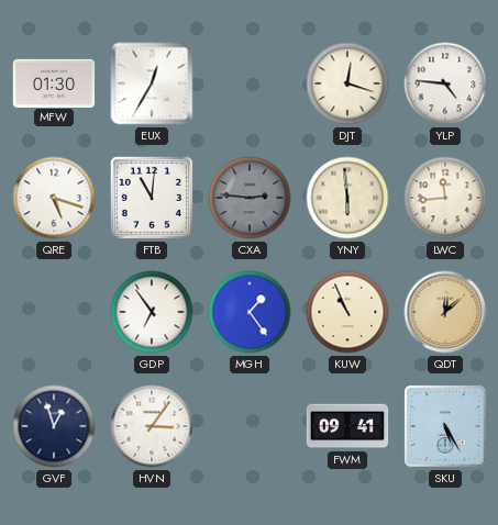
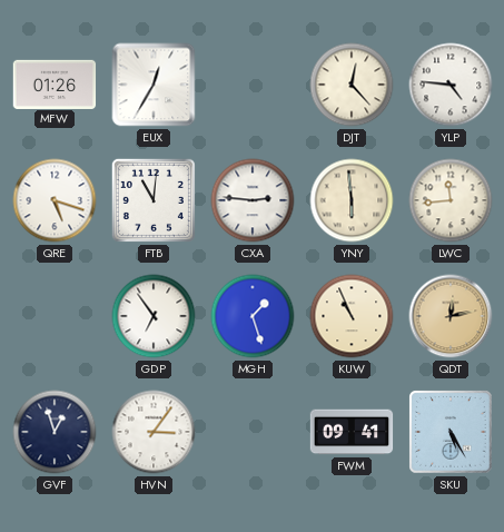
MFW: 01:30 -> 01:26 (55, 83)
DJT: 12:18 -> 12:23 (352, 85)
CXA dial: grey -> white (253, 200)
MGH: 1:24 -> 1:27 (253, 316)
QDT: 12:08 -> 12:13 (451, 316)
